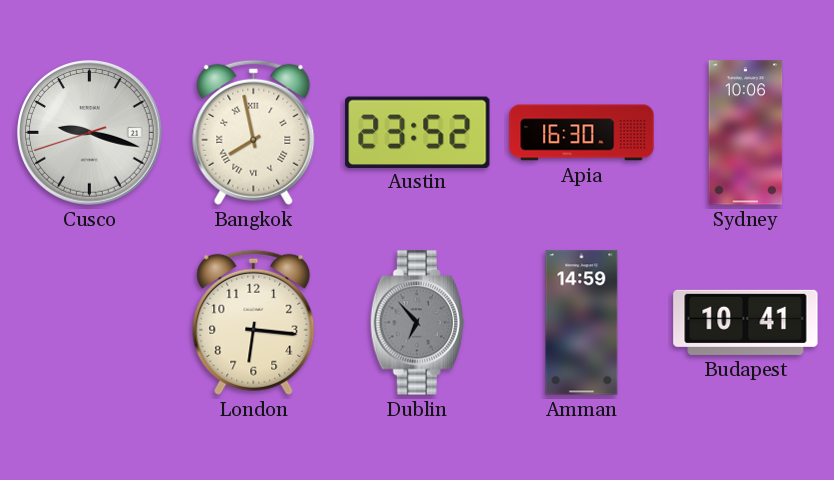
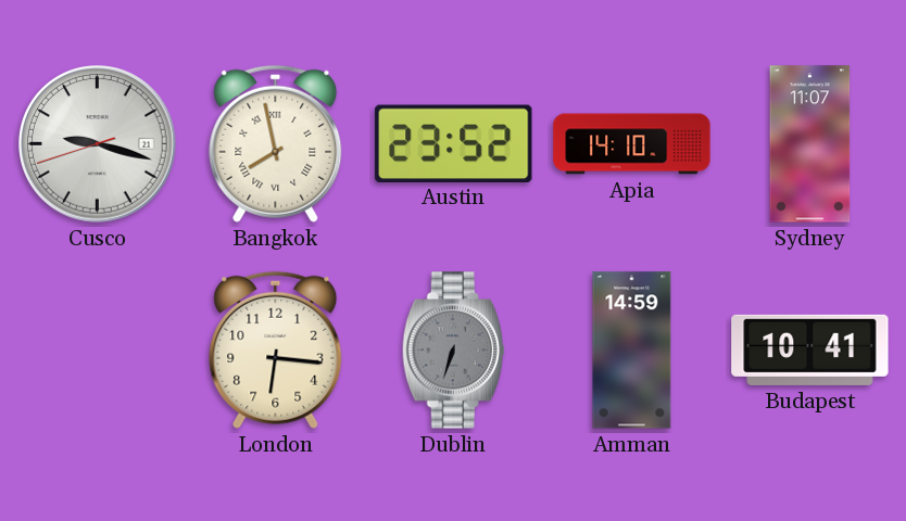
Apia: 16:30 -> 14:10 (632, 144)
Sydney: 10:06 -> 11:07 (810, 144)
Dublin: 6:53 -> 6:33 (453, 351)
